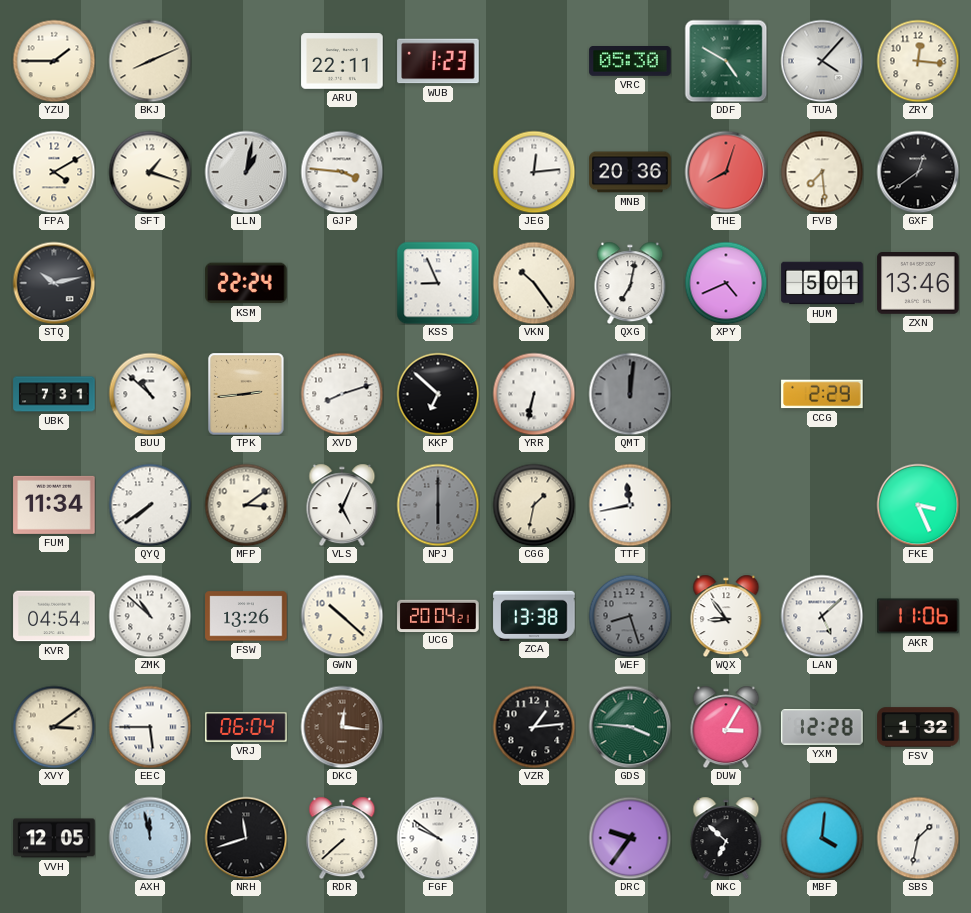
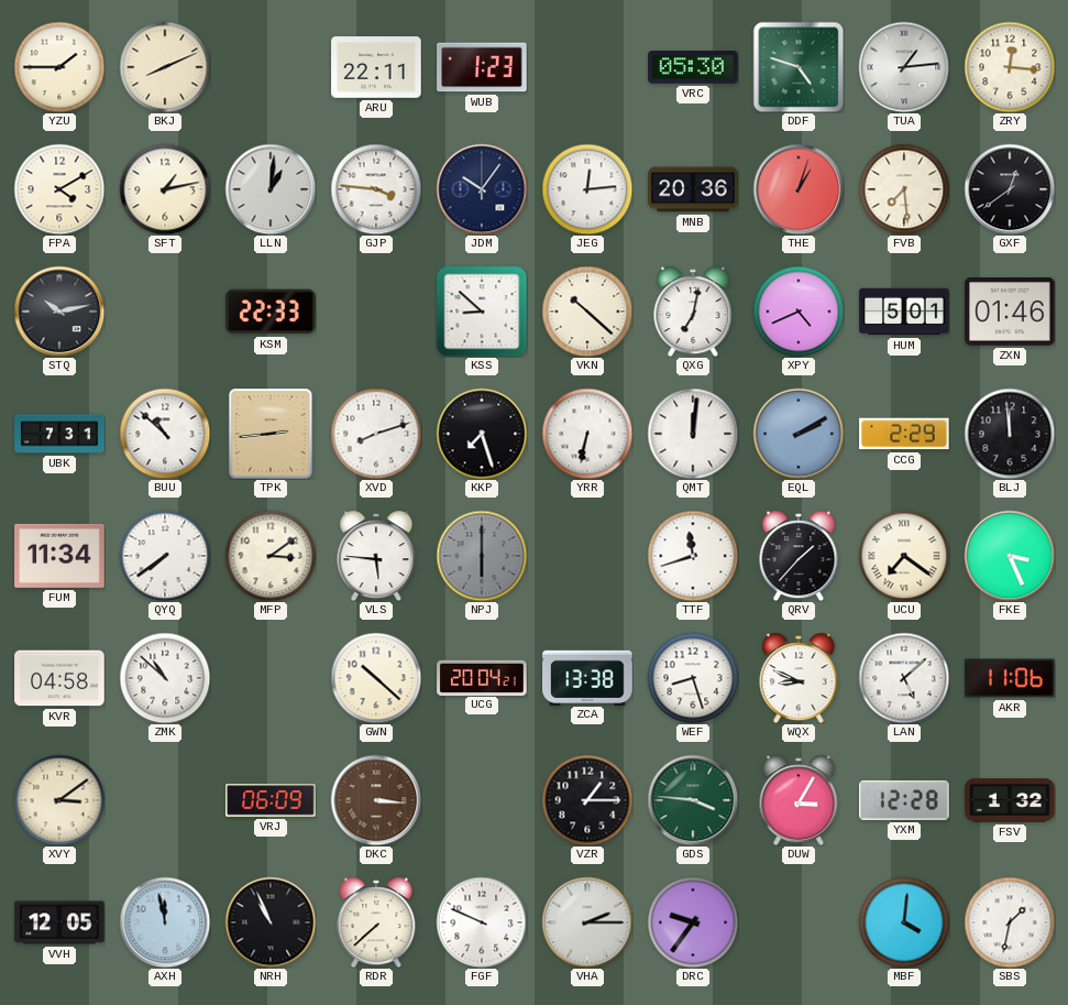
DDF: 4:50 -> 4:48 (799, 67)
TUA: 4:07 -> 1:14 (904, 67)
SFT: 1:18 -> 1:13 (165, 189)
LLN: 1:02 -> 1:01 (271, 189)
JDM: none -> 10:06 (482, 189)
THE: 8:03 -> 1:03 (799, 189)
KSM: 22:24 -> 22:33 (271, 312)
KSS: 8:56 -> 8:52 (482, 312)
VKN: 10:24 -> 10:22 (587, 312)
ZXN: 13:46 -> 01:46 (1010, 313)
KKP: 6:52 -> 7:27 (482, 434)
QMT dial: grey -> white (693, 434)
EQL: none -> 2:10 (799, 434)
BLJ: none -> 11:59 (1010, 434)
VLS: 5:04 -> 5:46 (376, 556)
CGG: 1:32 -> none (534, 505)
TTF: 11:43 -> 11:42 (693, 556)
QRV: none -> 1:37 (799, 556)
UCU: none -> 7:21 (904, 556)
KVR: 04:54 -> 04:58 (59, 678)
FSW: 13:26 -> none (246, 616)
WEF dial: grey -> white (693, 678)
WQX: 8:54 -> 8:49 (799, 678)
EEC: 5:45 -> none (150, 727)
VRJ: 06:04 -> 06:09 (271, 800)
DKC: 12:16 -> 3:16 (376, 800)
VZR: 1:14 -> 1:15 (587, 800)
NRH: 11:42 -> 10:56 (271, 922)
FGF: 9:51 -> 9:49 (482, 922)
VHA: none -> 2:15 (587, 922)
NKC: 6:52 -> none (726, 838)
